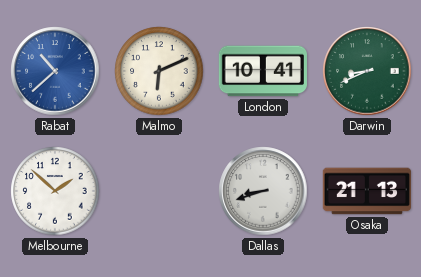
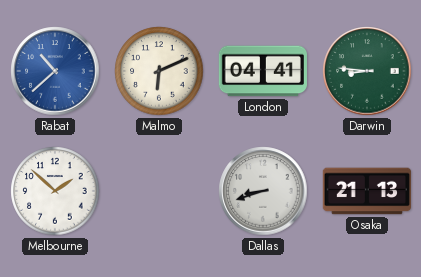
London: 10:41 -> 04:41 (263, 71)
Darwin: 8:41 -> 8:46 (367, 71)
